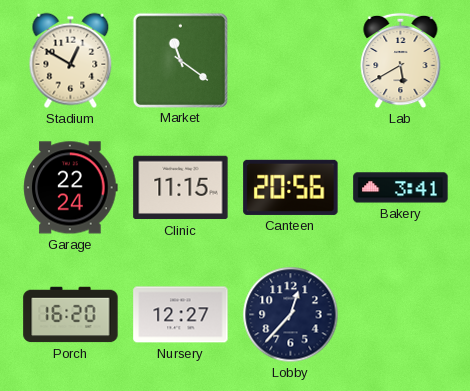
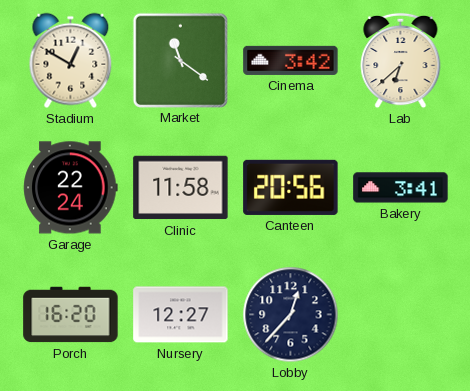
Cinema: none -> 3:42 (291, 60)
Lab: 5:40 -> 6:38 (401, 61)
Clinic: 11:15 -> 11:58 (181, 188)
